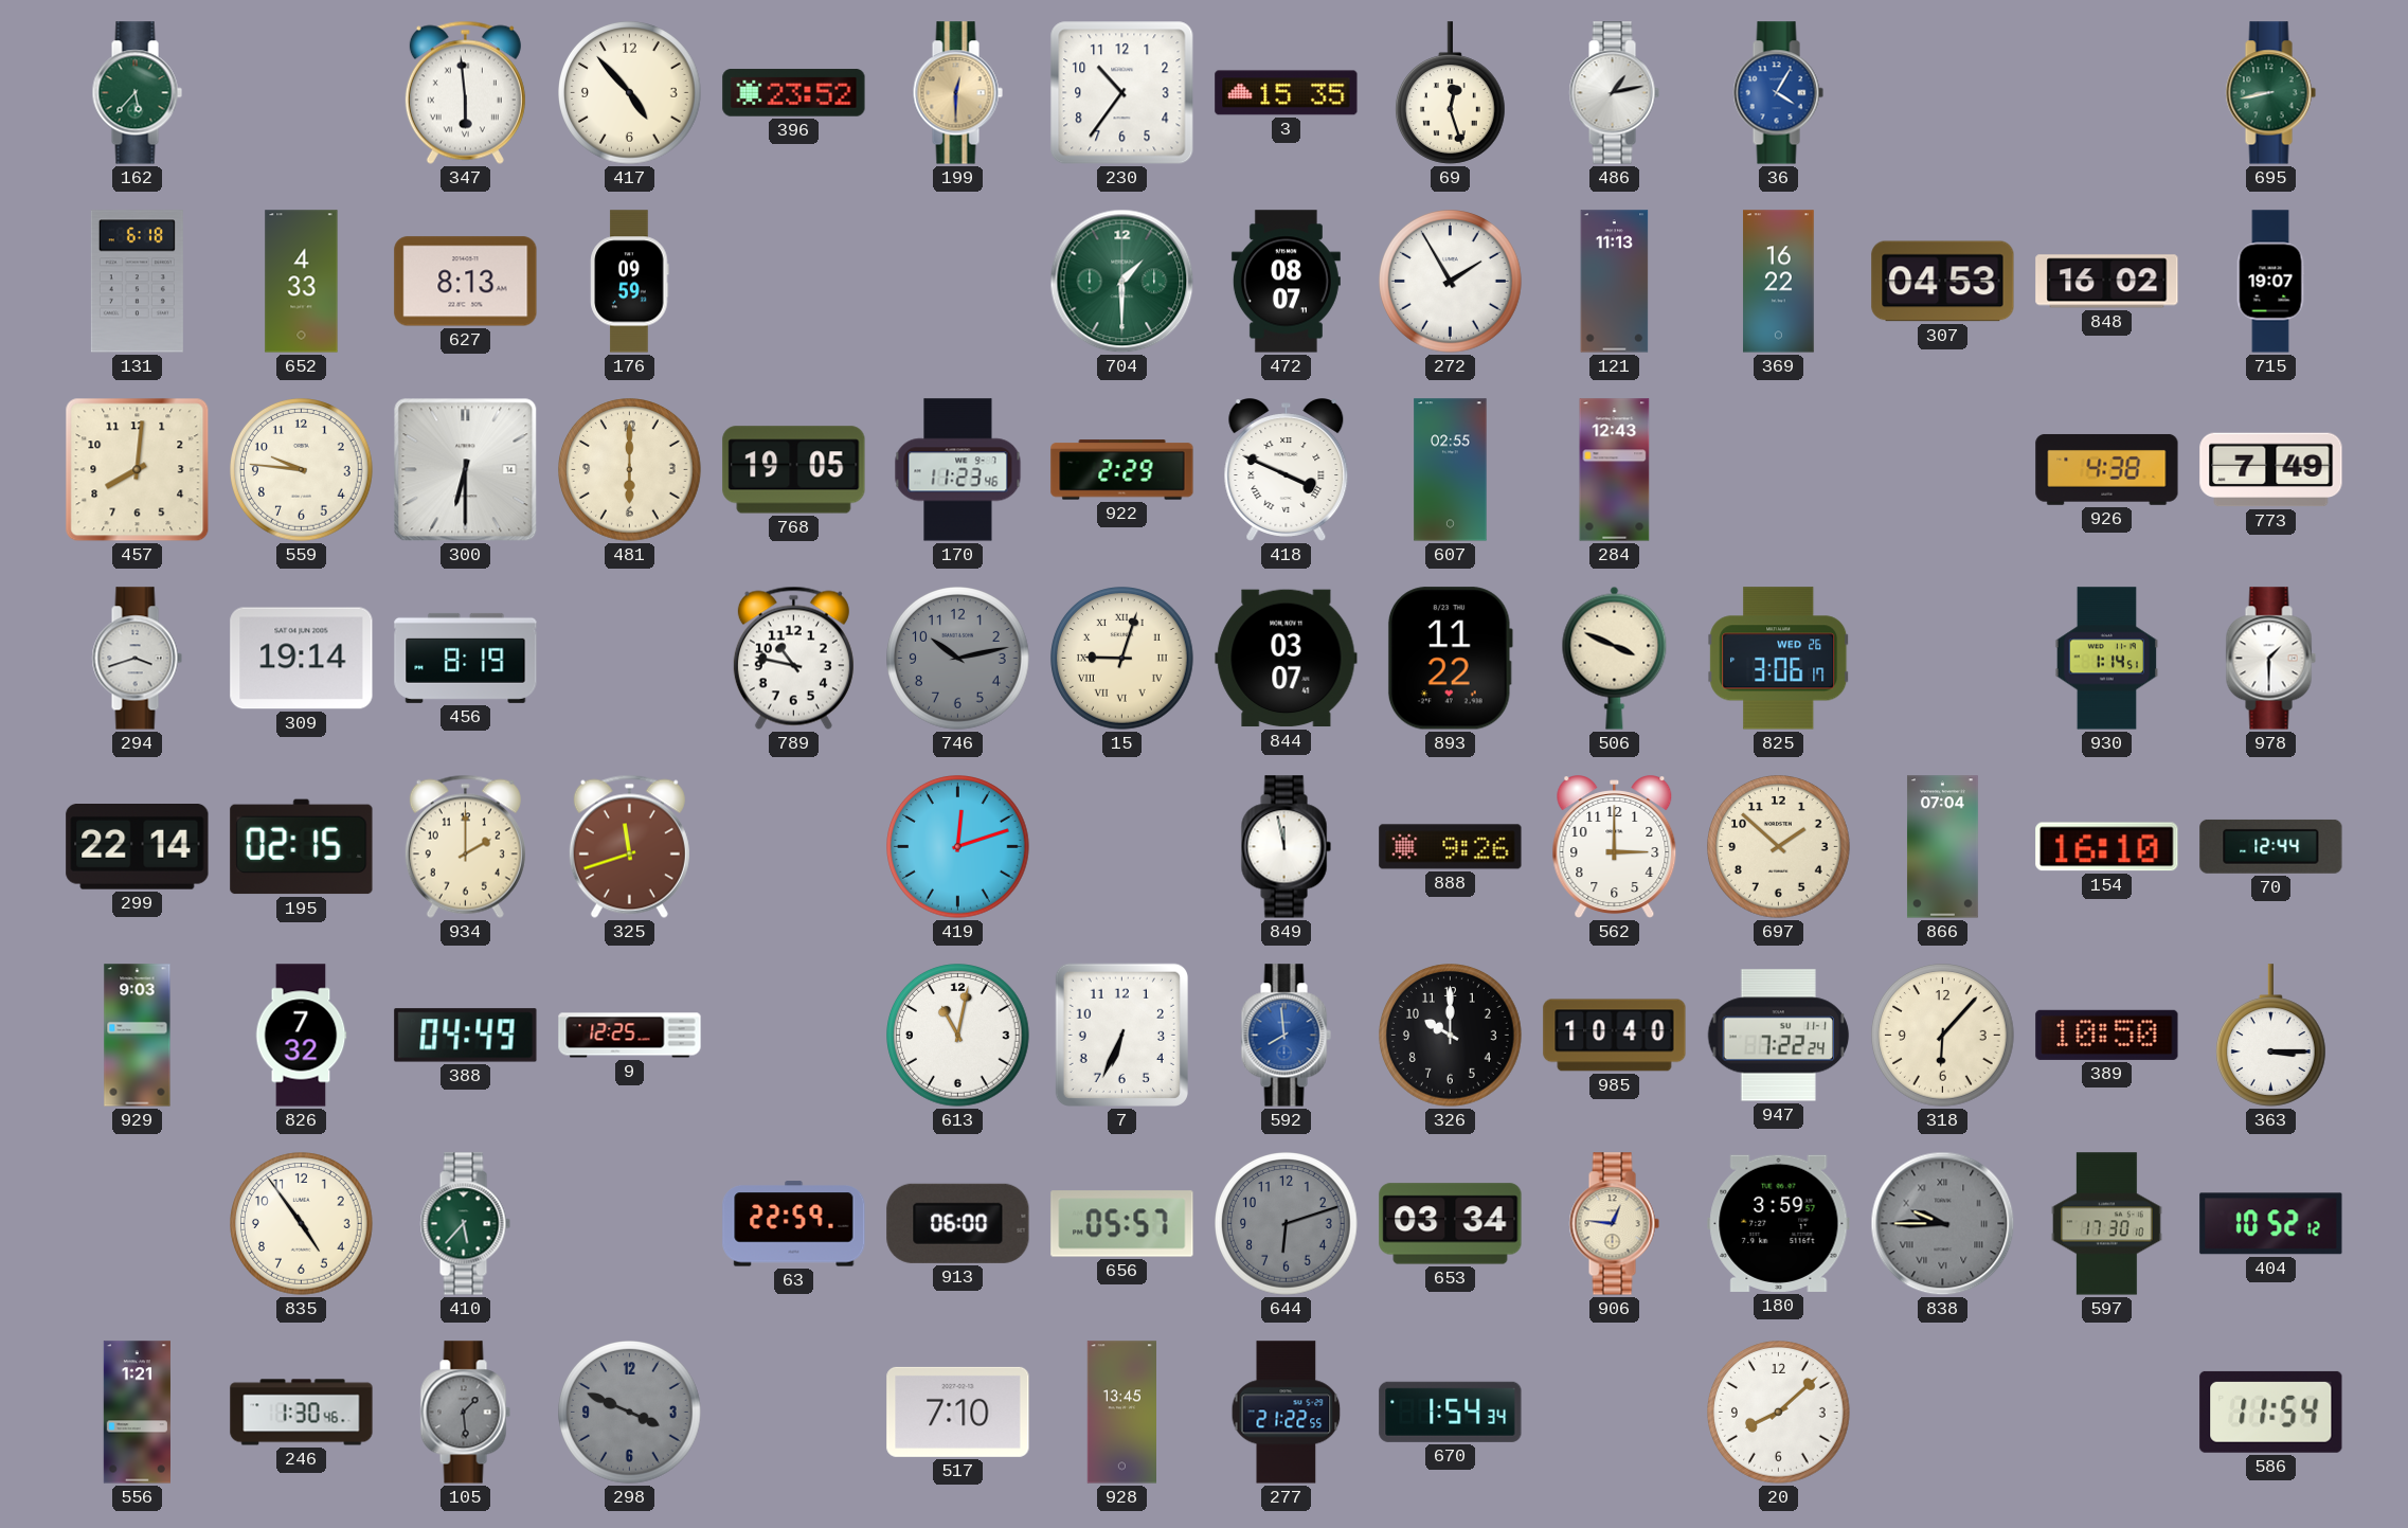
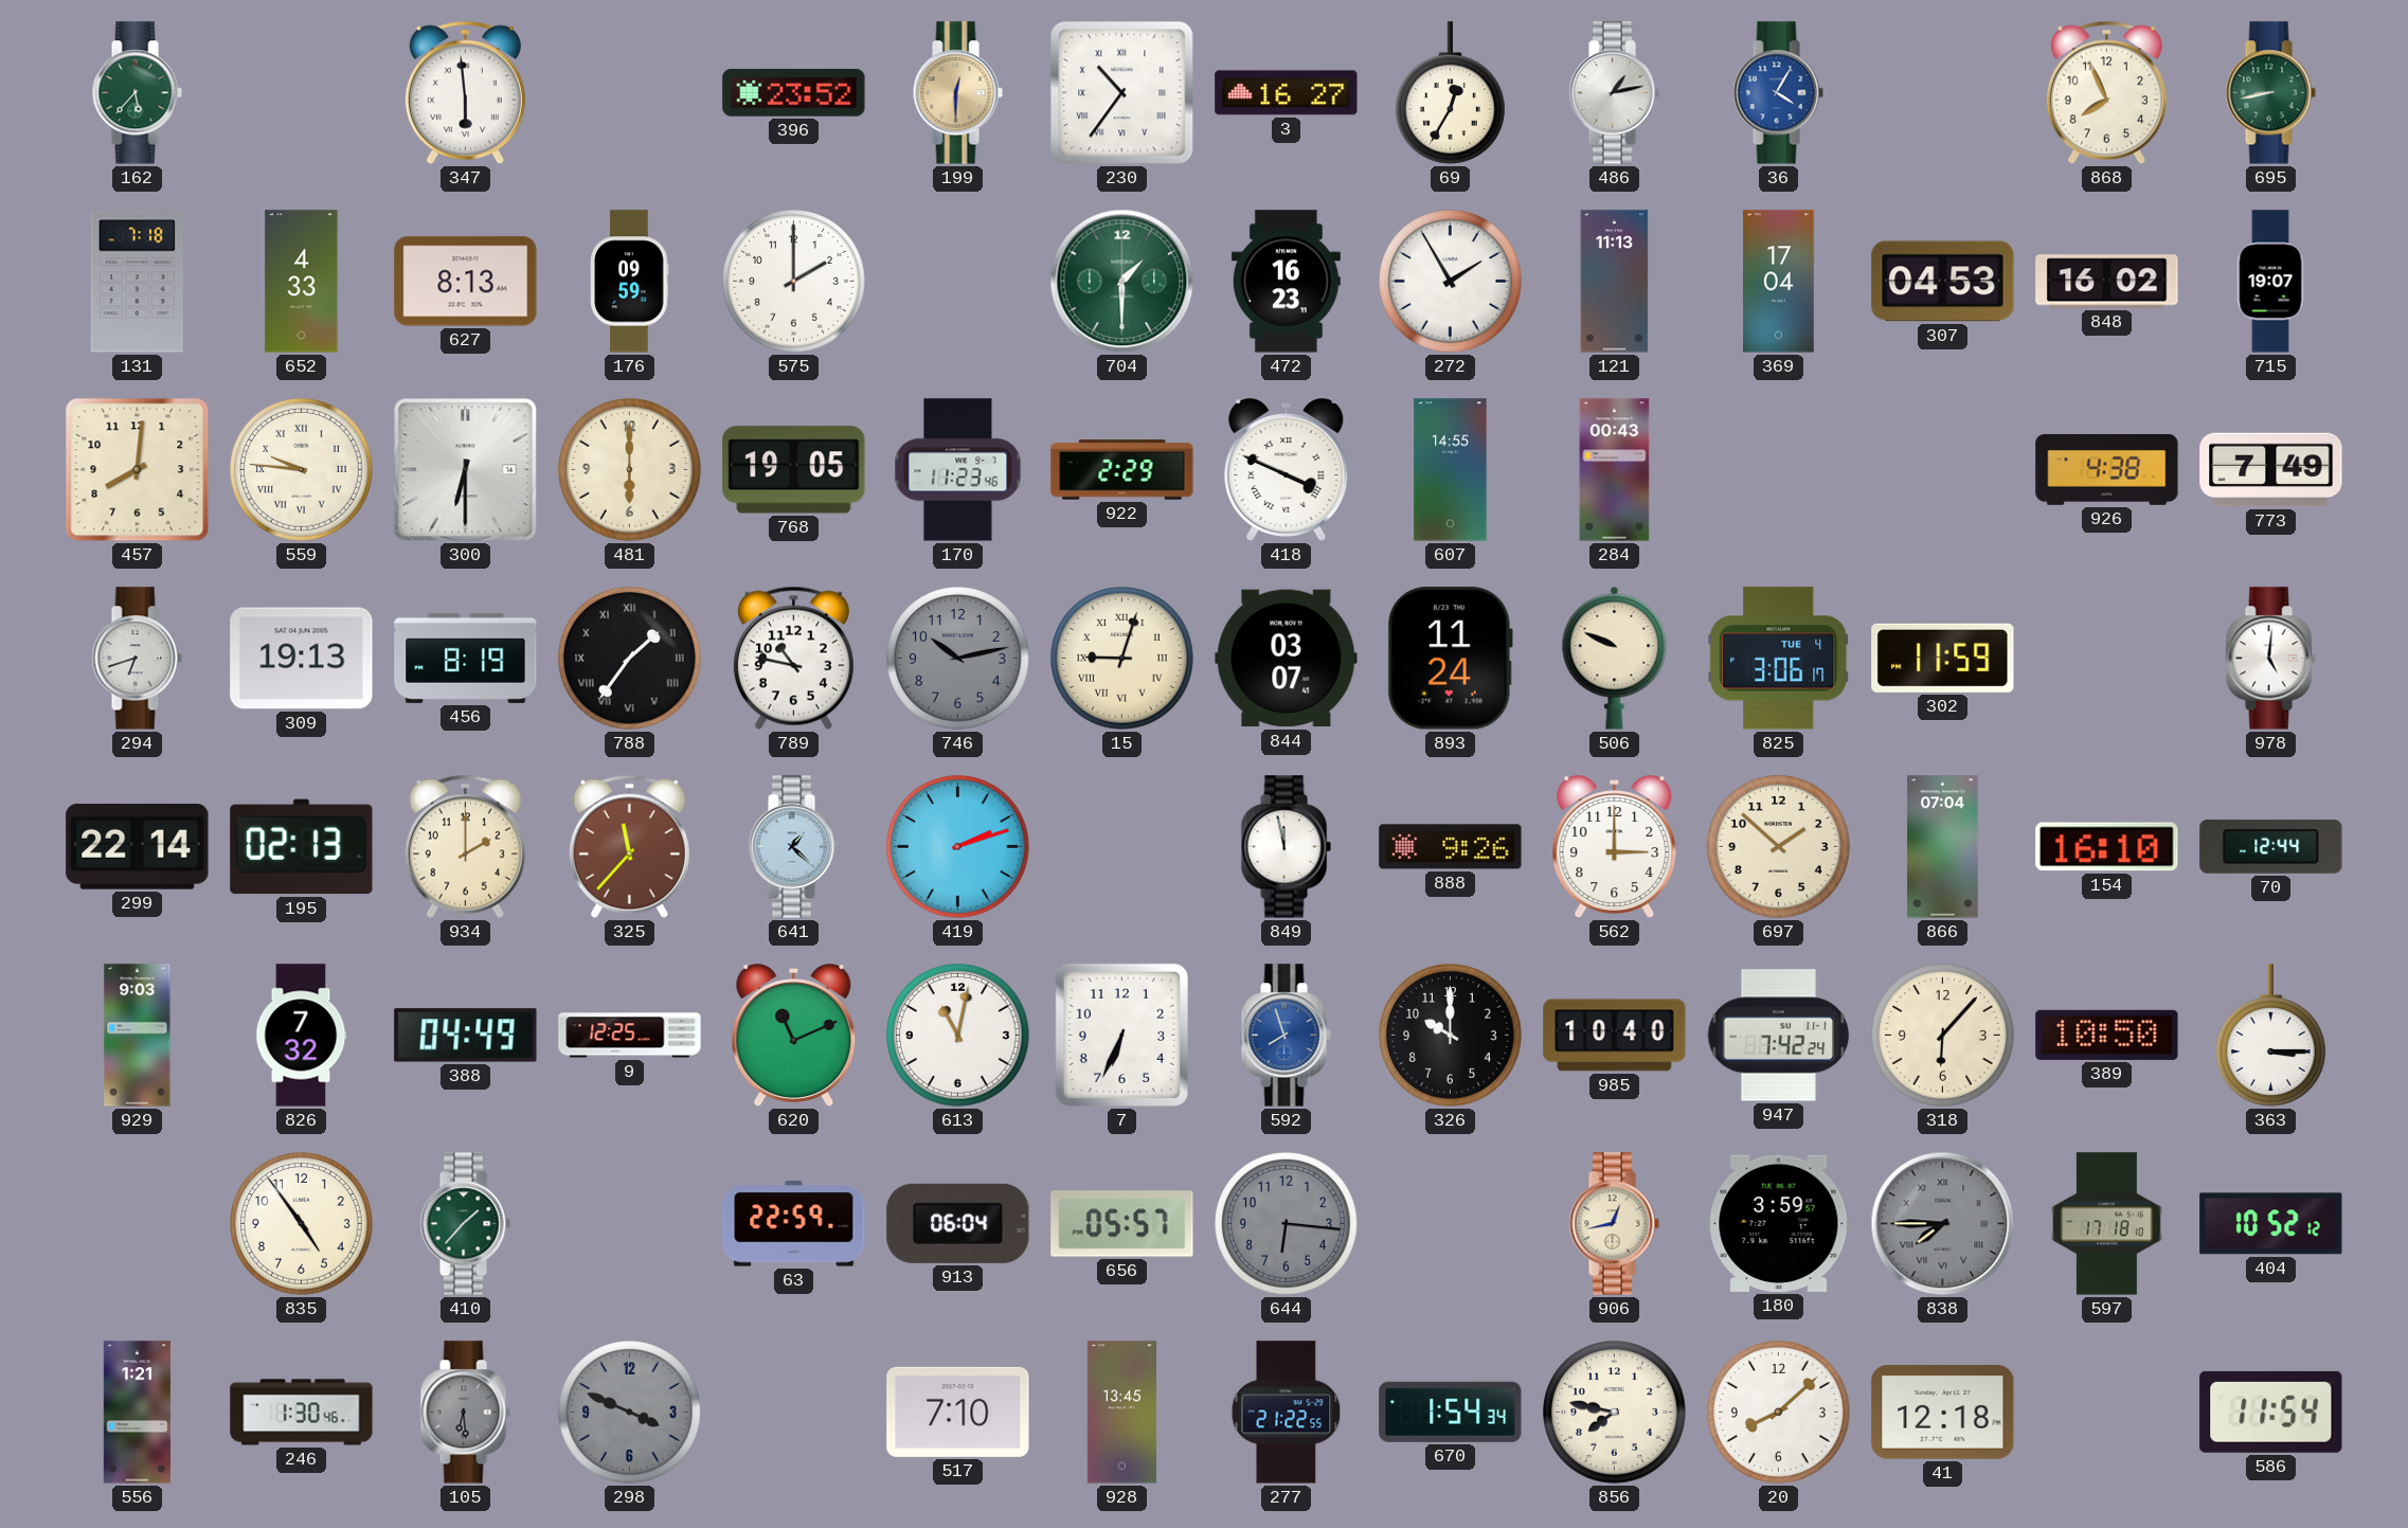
417: 4:53 -> none (630, 93)
230 numerals: Arabic -> Roman (1122, 93)
3: 15:35 -> 16:27 (1287, 93)
69: 12:27 -> 12:35 (1450, 93)
868: none -> 7:56 (2106, 92)
131: 6:18 -> 7:18 (137, 282)
575: none -> 2:00 (794, 282)
472: 08:07 -> 16:23 (1286, 282)
369: 16:22 -> 17:04 (1779, 282)
559 numerals: Arabic -> Roman (302, 470)
607: 02:55 -> 14:55 (1451, 470)
284: 12:43 -> 00:43 (1615, 470)
294: 3:42 -> 6:42 (137, 659)
309: 19:14 -> 19:13 (302, 659)
788: none -> 1:36 (630, 659)
893: 11:22 -> 11:24 (1450, 659)
506: 3:49 -> 9:49 (1615, 658)
825 date: WED 26 -> TUE 4 (1779, 659)
302: none -> 11:59 (1943, 658)
930: 1:14 -> none (2107, 659)
978: 1:30 -> 5:01 (2270, 659)
195: 02:15 -> 02:13 (302, 847)
325: 11:42 -> 11:37 (629, 846)
641: none -> 1:22 (793, 847)
419: 12:12 -> 2:12 (958, 847)
620: none -> 11:11 (794, 1036)
592: 7:59 -> 7:57 (1286, 1036)
947: 7:22 -> 7:42 (1779, 1036)
410: 5:37 -> 1:37 (465, 1224)
913: 06:00 -> 06:04 (958, 1223)
644: 6:12 -> 6:16 (1287, 1224)
653: 03:34 -> none (1451, 1224)
906: 12:46 -> 12:43 (1614, 1224)
838: 9:45 -> 7:45 (1943, 1224)
597: 17:30 -> 17:18 (2107, 1224)
105: 1:29 -> 6:29 (465, 1413)
856: none -> 7:47 (1615, 1413)
41: none -> 12:18 (1943, 1413)
